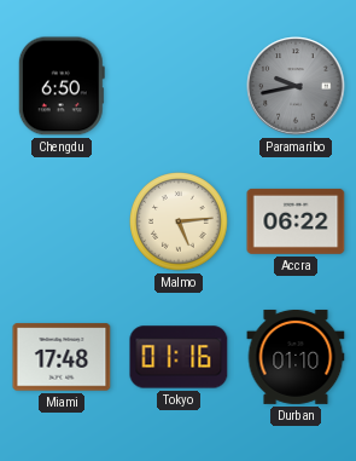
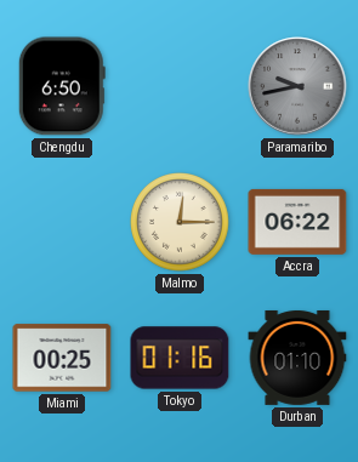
Malmo: 5:14 -> 12:15 (181, 223)
Miami: 17:48 -> 00:25 (62, 358)
